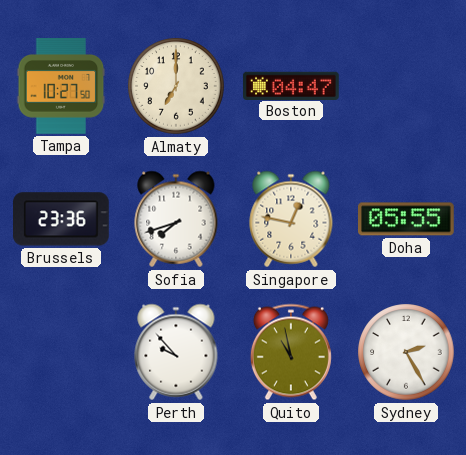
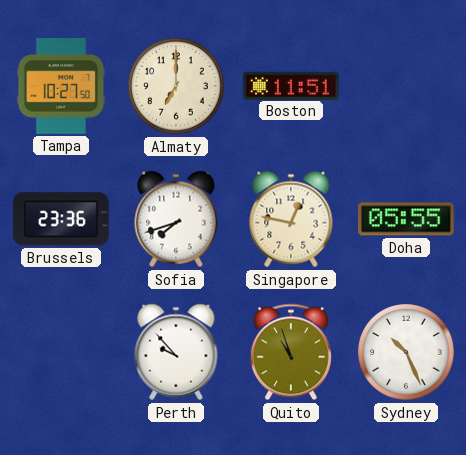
Boston: 04:47 -> 11:51 (292, 85)
Quito: 10:58 -> 10:57 (291, 352)
Sydney: 2:25 -> 10:26 (406, 352)
